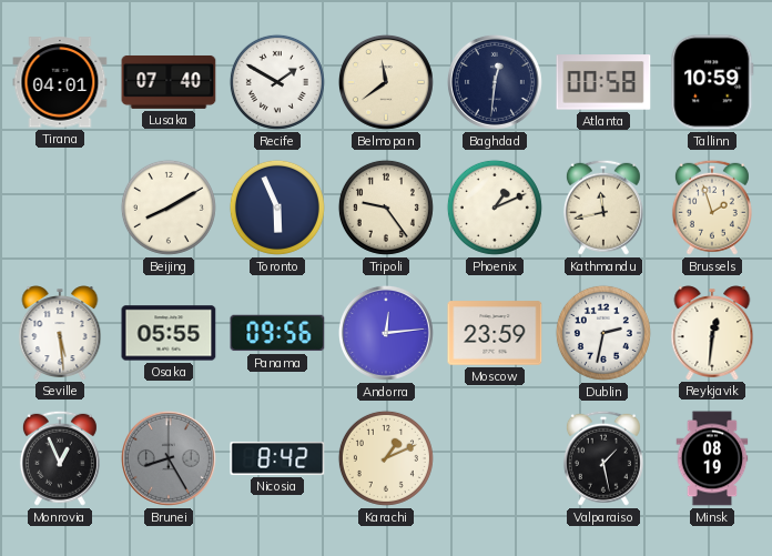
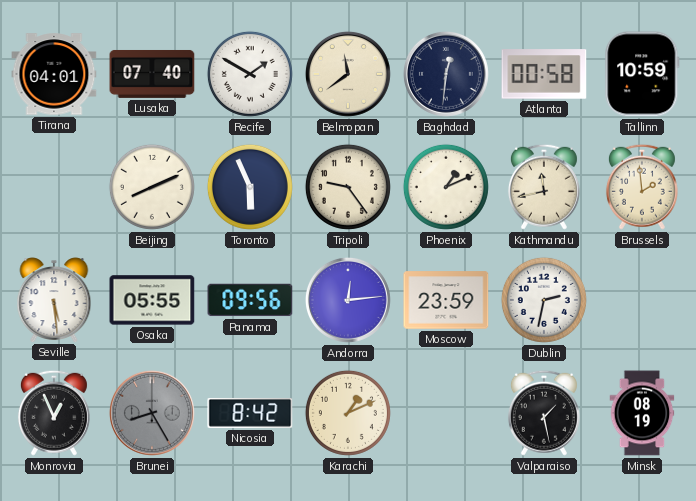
Beijing: 8:10 -> 8:11 (152, 187)
Brussels: 1:57 -> 1:59 (642, 187)
Reykjavik: 12:31 -> none (712, 333)
